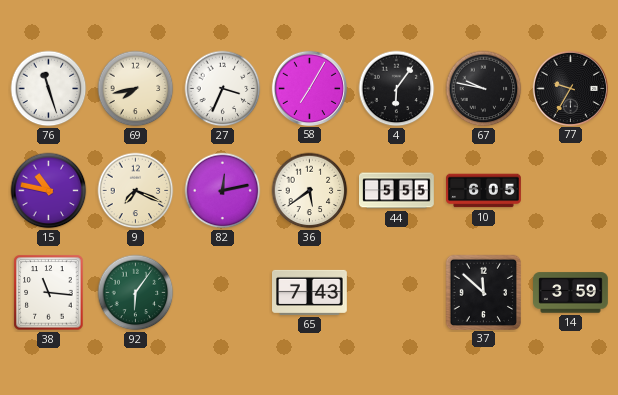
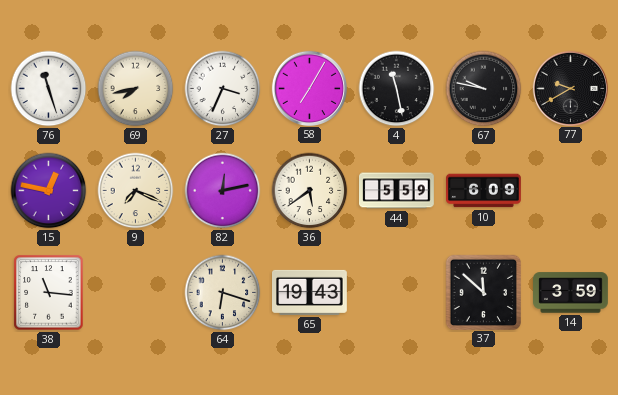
4: 6:06 -> 11:28 (397, 89)
77: 9:35 -> 9:40 (570, 88)
15: 10:47 -> 12:47 (49, 191)
44: 5:55 -> 5:59 (397, 191)
10: 6:05 -> 6:09 (484, 191)
92: 6:06 -> none (136, 293)
64: none -> 6:18 (223, 293)
65: 7:43 -> 19:43 (310, 292)
